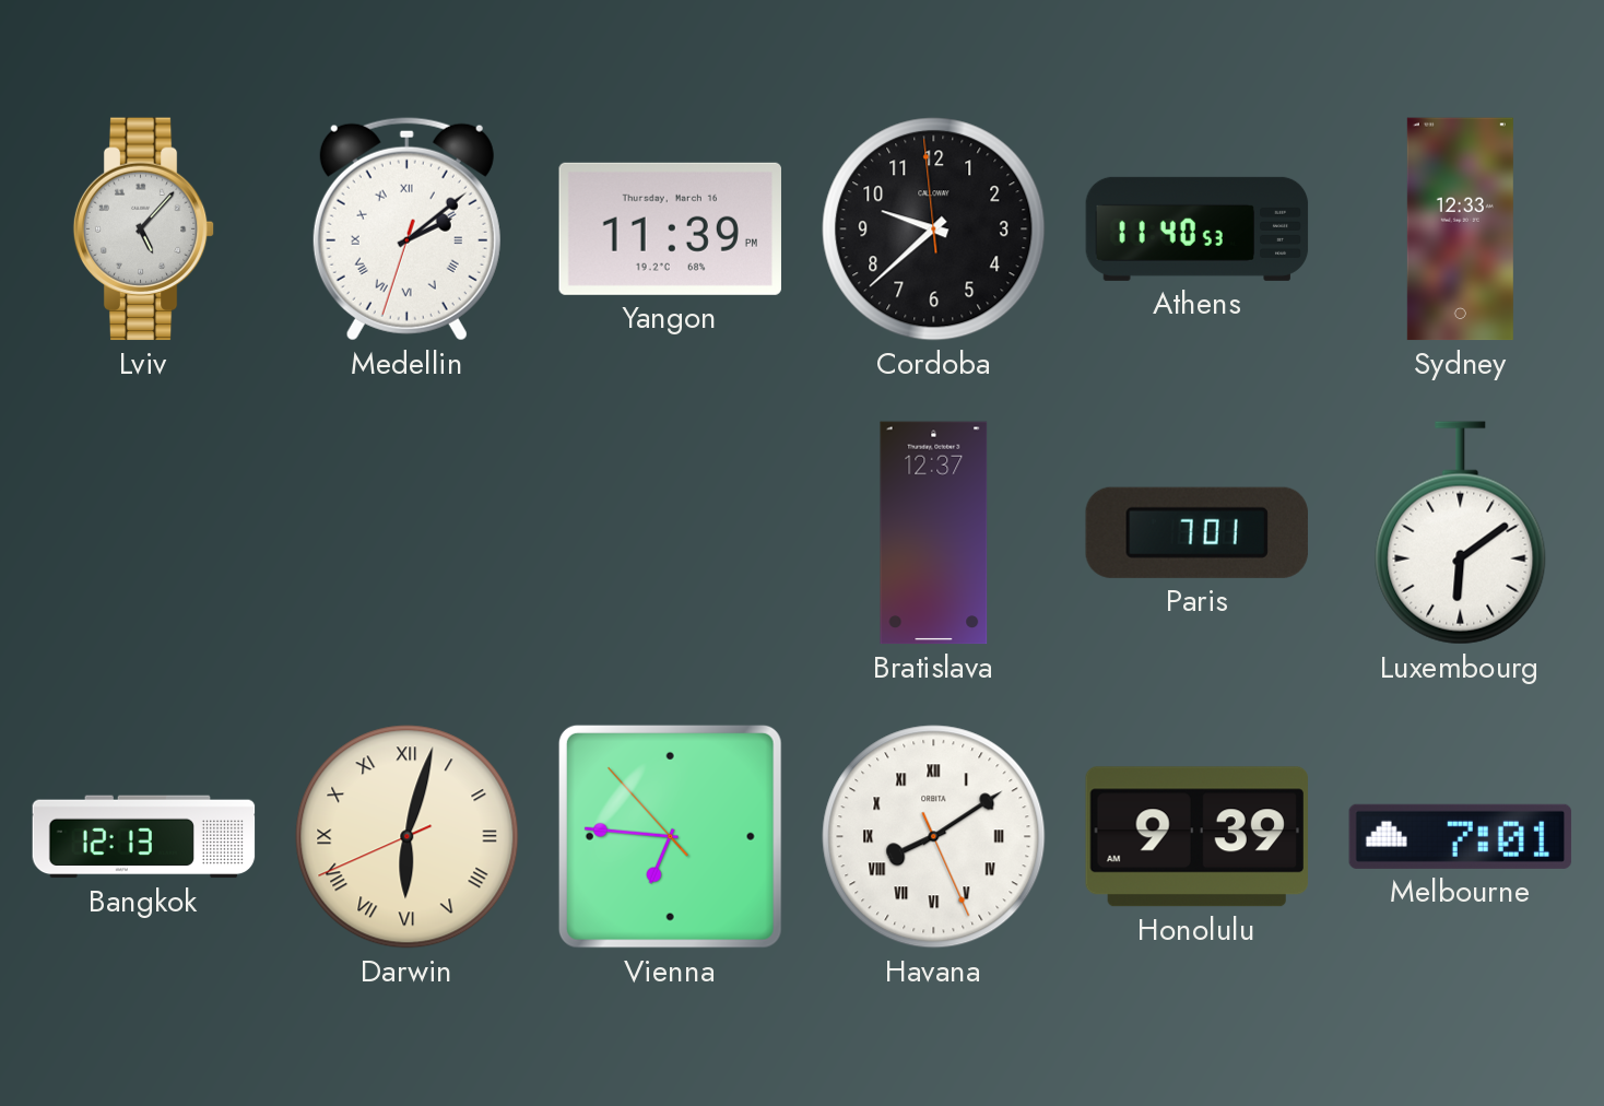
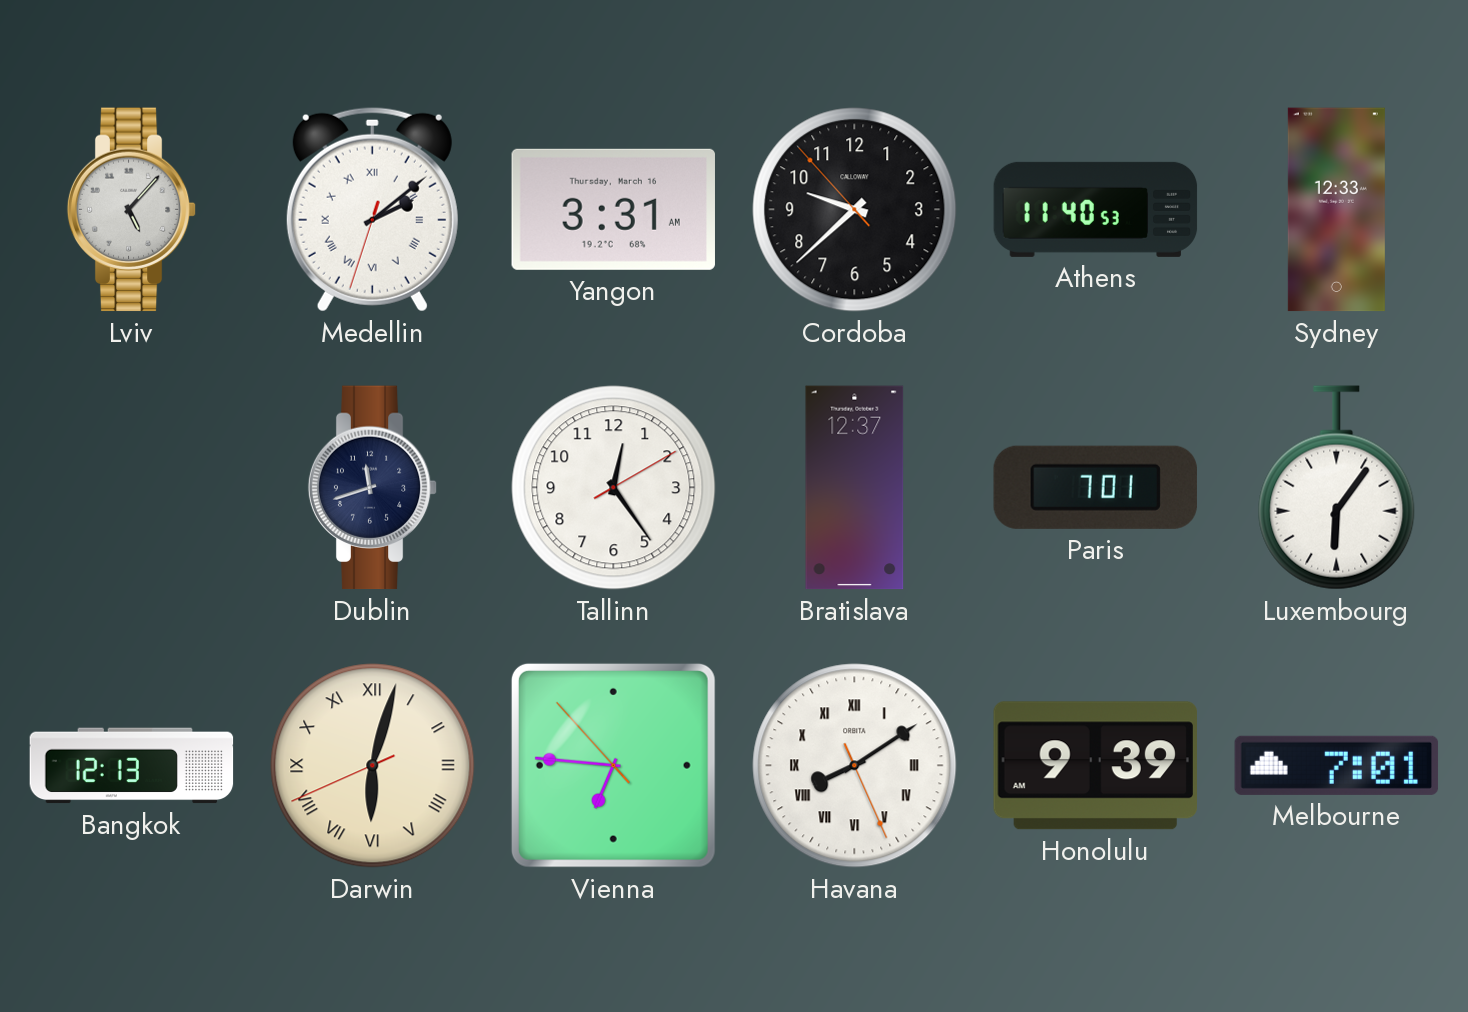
Yangon: 11:39 -> 3:31 (613, 209)
Cordoba: 9:37:59 -> 9:37:53 (855, 210)
Dublin: none -> 11:42 (373, 488)
Tallinn: none -> 12:24 (614, 488)
Luxembourg: 6:09 -> 6:06 (1337, 488)
